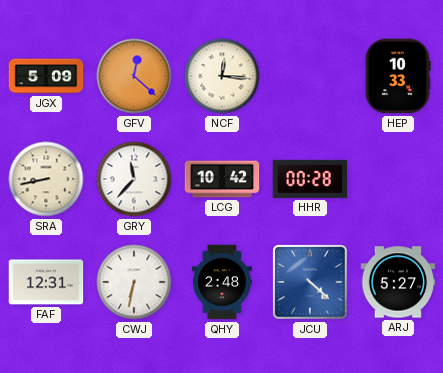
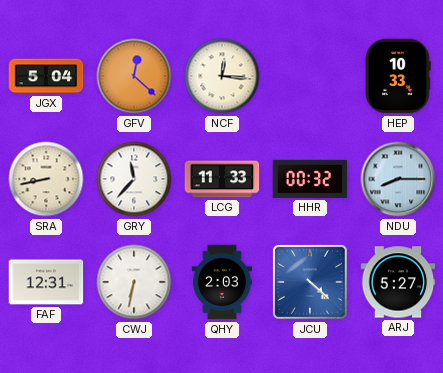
JGX: 5:09 -> 5:04 (46, 76)
LCG: 10:42 -> 11:33 (222, 179)
HHR: 00:28 -> 00:32 (310, 179)
NDU: none -> 8:15 (398, 179)
QHY: 2:48 -> 2:03 (222, 282)
